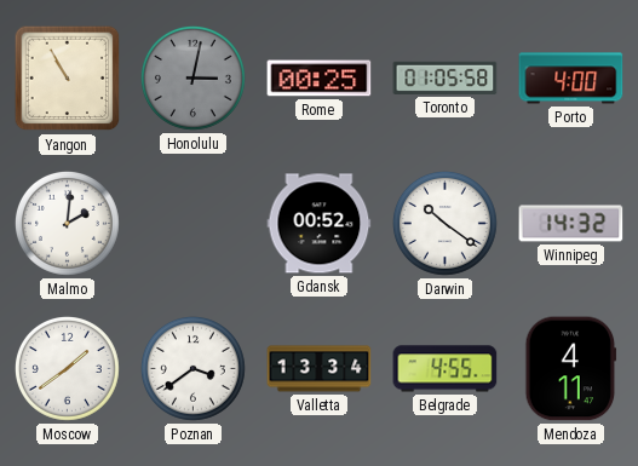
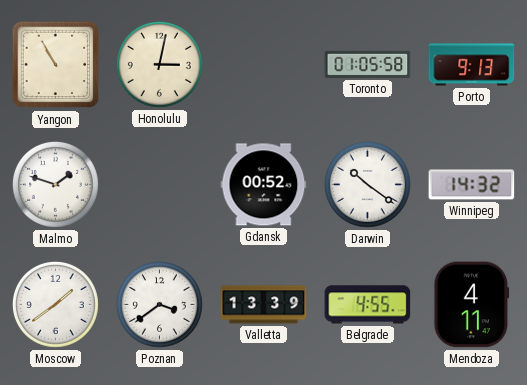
Honolulu dial: grey -> cream (159, 64)
Rome: 00:25 -> none (320, 79)
Porto: 4:00 -> 9:13 (472, 65)
Malmo: 2:01 -> 1:48 (55, 184)
Valletta: 13:34 -> 13:39 (264, 305)
